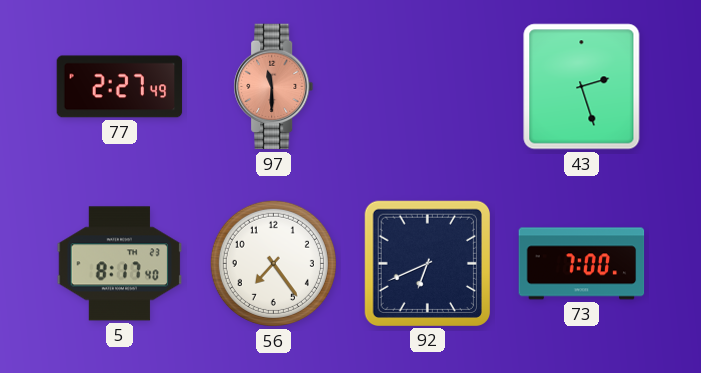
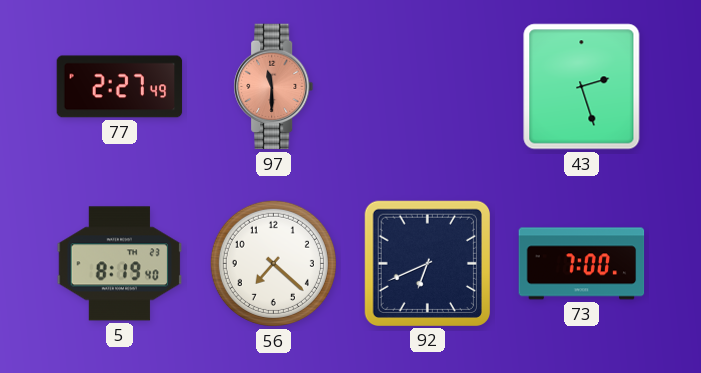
5: 8:17 -> 8:19 (120, 264)
56: 7:24 -> 7:22 (273, 263)
